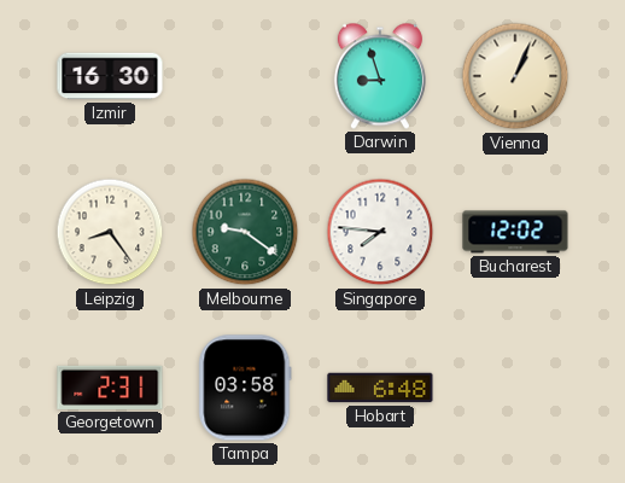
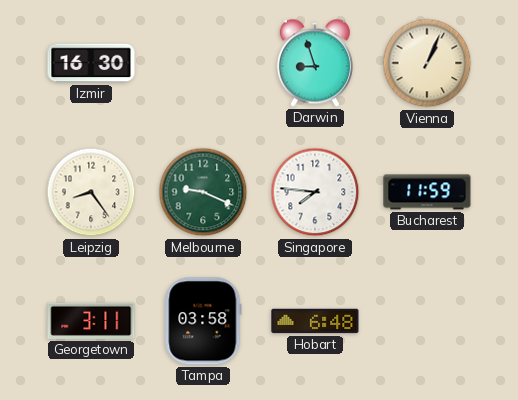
Melbourne: 9:21 -> 9:19 (203, 192)
Bucharest: 12:02 -> 11:59 (427, 192)
Georgetown: 2:31 -> 3:11 (91, 321)
